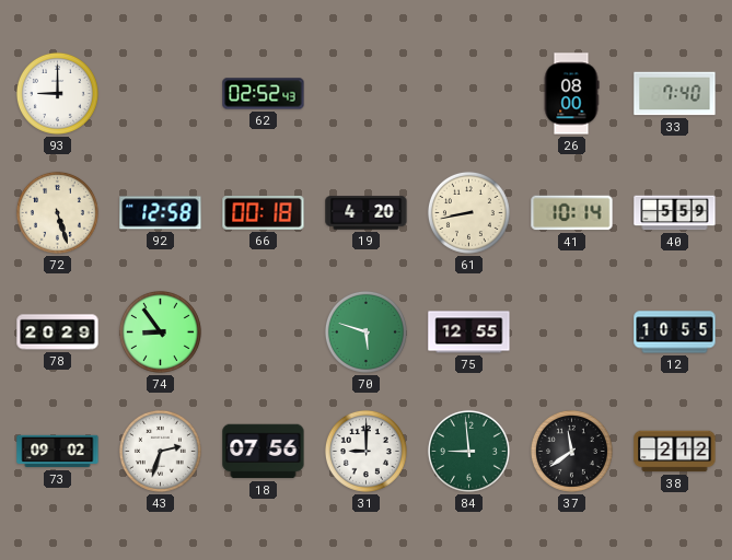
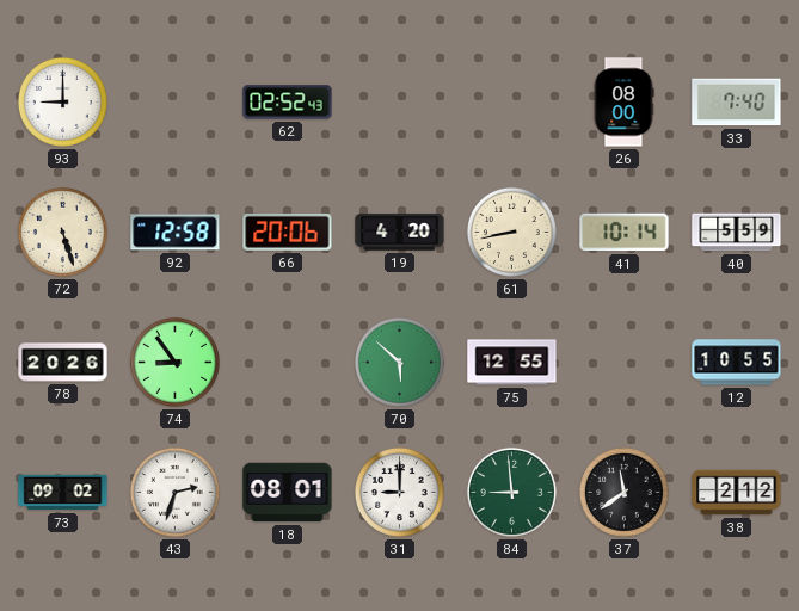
66: 00:18 -> 20:06 (288, 232)
78: 20:29 -> 20:26 (63, 363)
70: 5:48 -> 5:52 (399, 362)
18: 07:56 -> 08:01 (288, 493)
